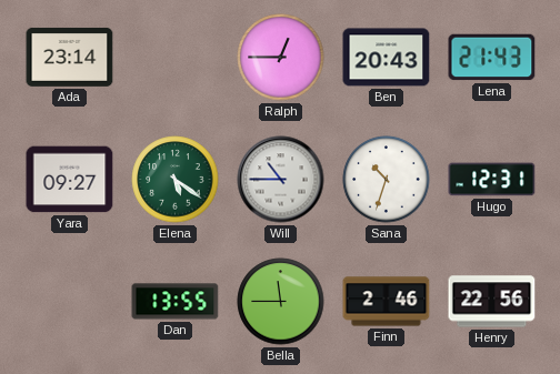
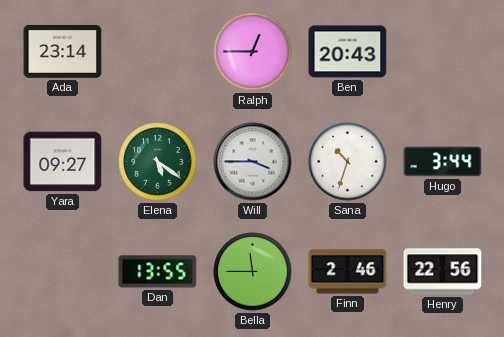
Lena: 21:43 -> none (492, 58)
Will: 10:45 -> 3:45 (253, 162)
Hugo: 12:31 -> 3:44 (443, 162)
